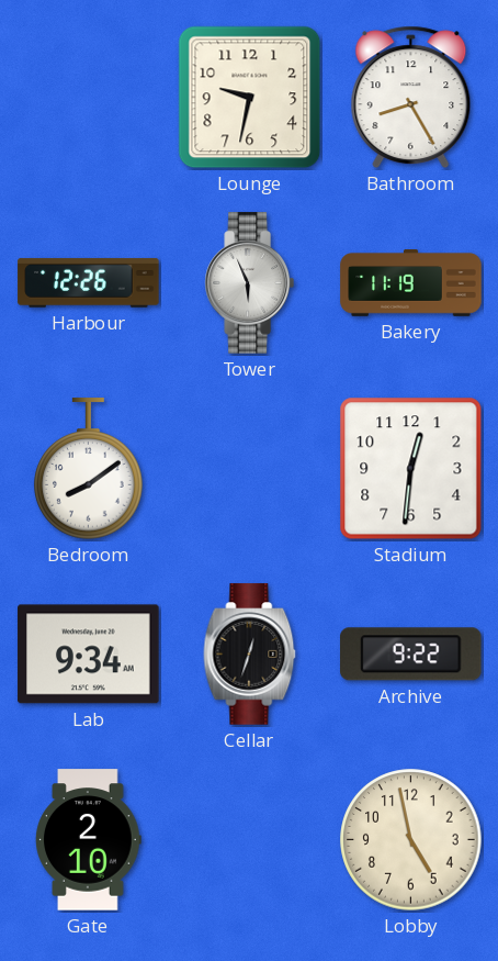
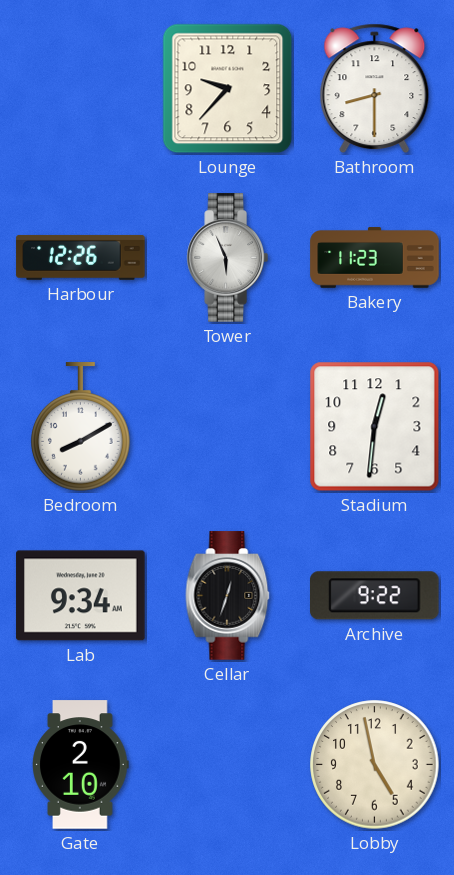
Lounge: 9:32 -> 9:37 (228, 89)
Bathroom: 8:25 -> 8:30 (375, 89)
Bakery: 11:19 -> 11:23 (375, 258)
Bedroom: 8:09 -> 8:10 (81, 427)
